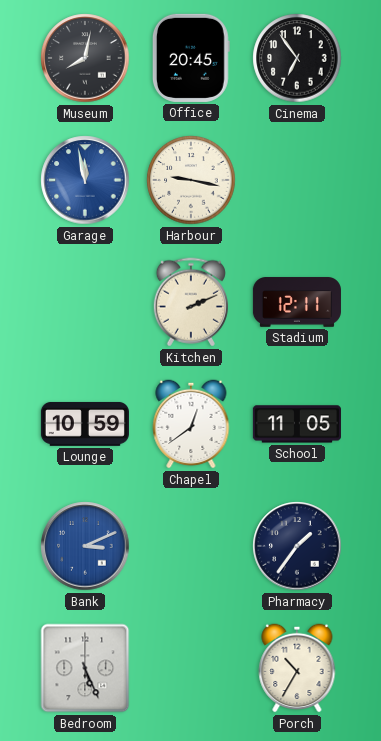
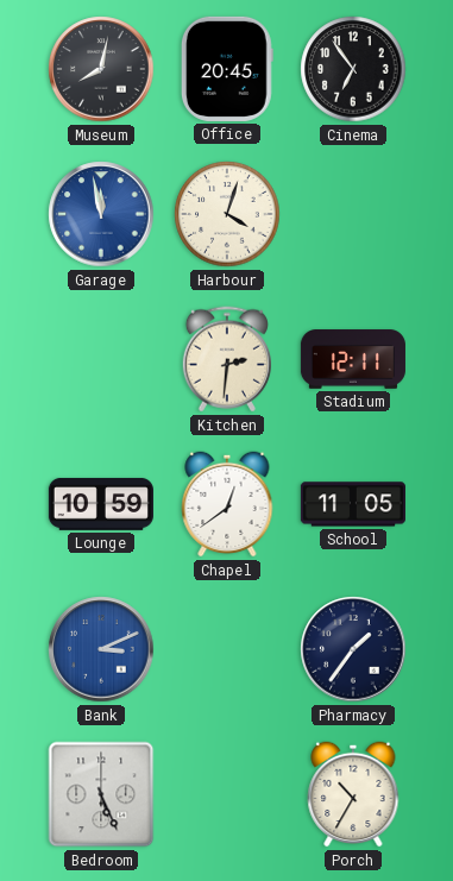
Harbour: 9:17 -> 4:03 (227, 214)
Kitchen: 2:11 -> 2:31 (227, 359)
